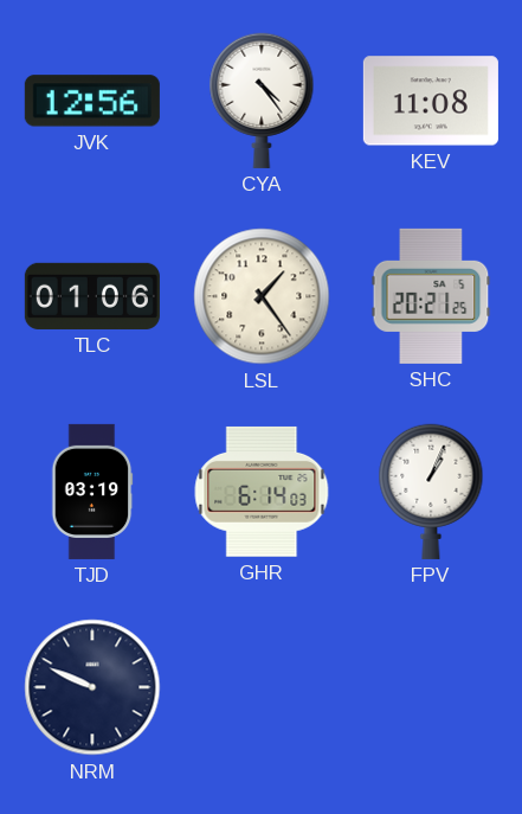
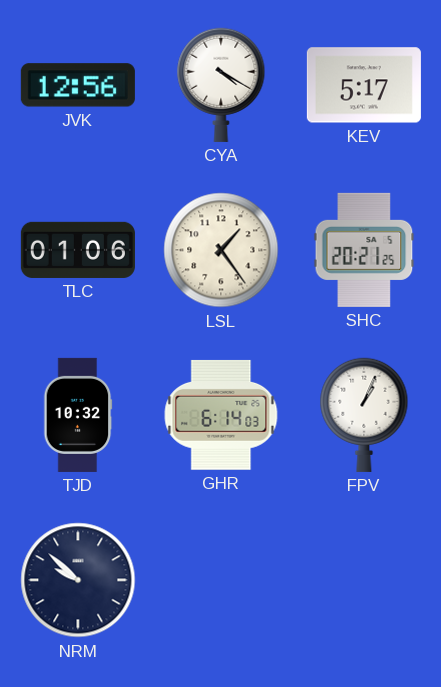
CYA: 4:24 -> 4:20 (221, 85)
KEV: 11:08 -> 5:17 (364, 85)
TJD: 03:19 -> 10:32 (78, 415)
NRM: 9:49 -> 9:52 (78, 580)
